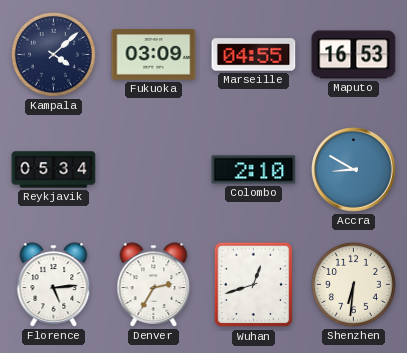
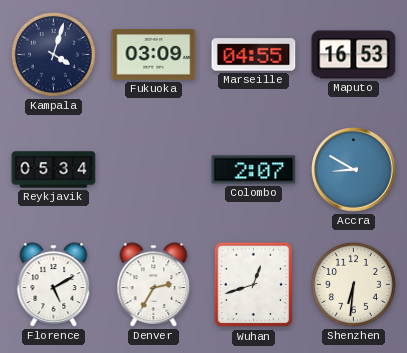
Kampala: 4:08 -> 4:03 (53, 54)
Colombo: 2:10 -> 2:07 (254, 170)
Florence: 5:14 -> 5:10 (54, 285)
